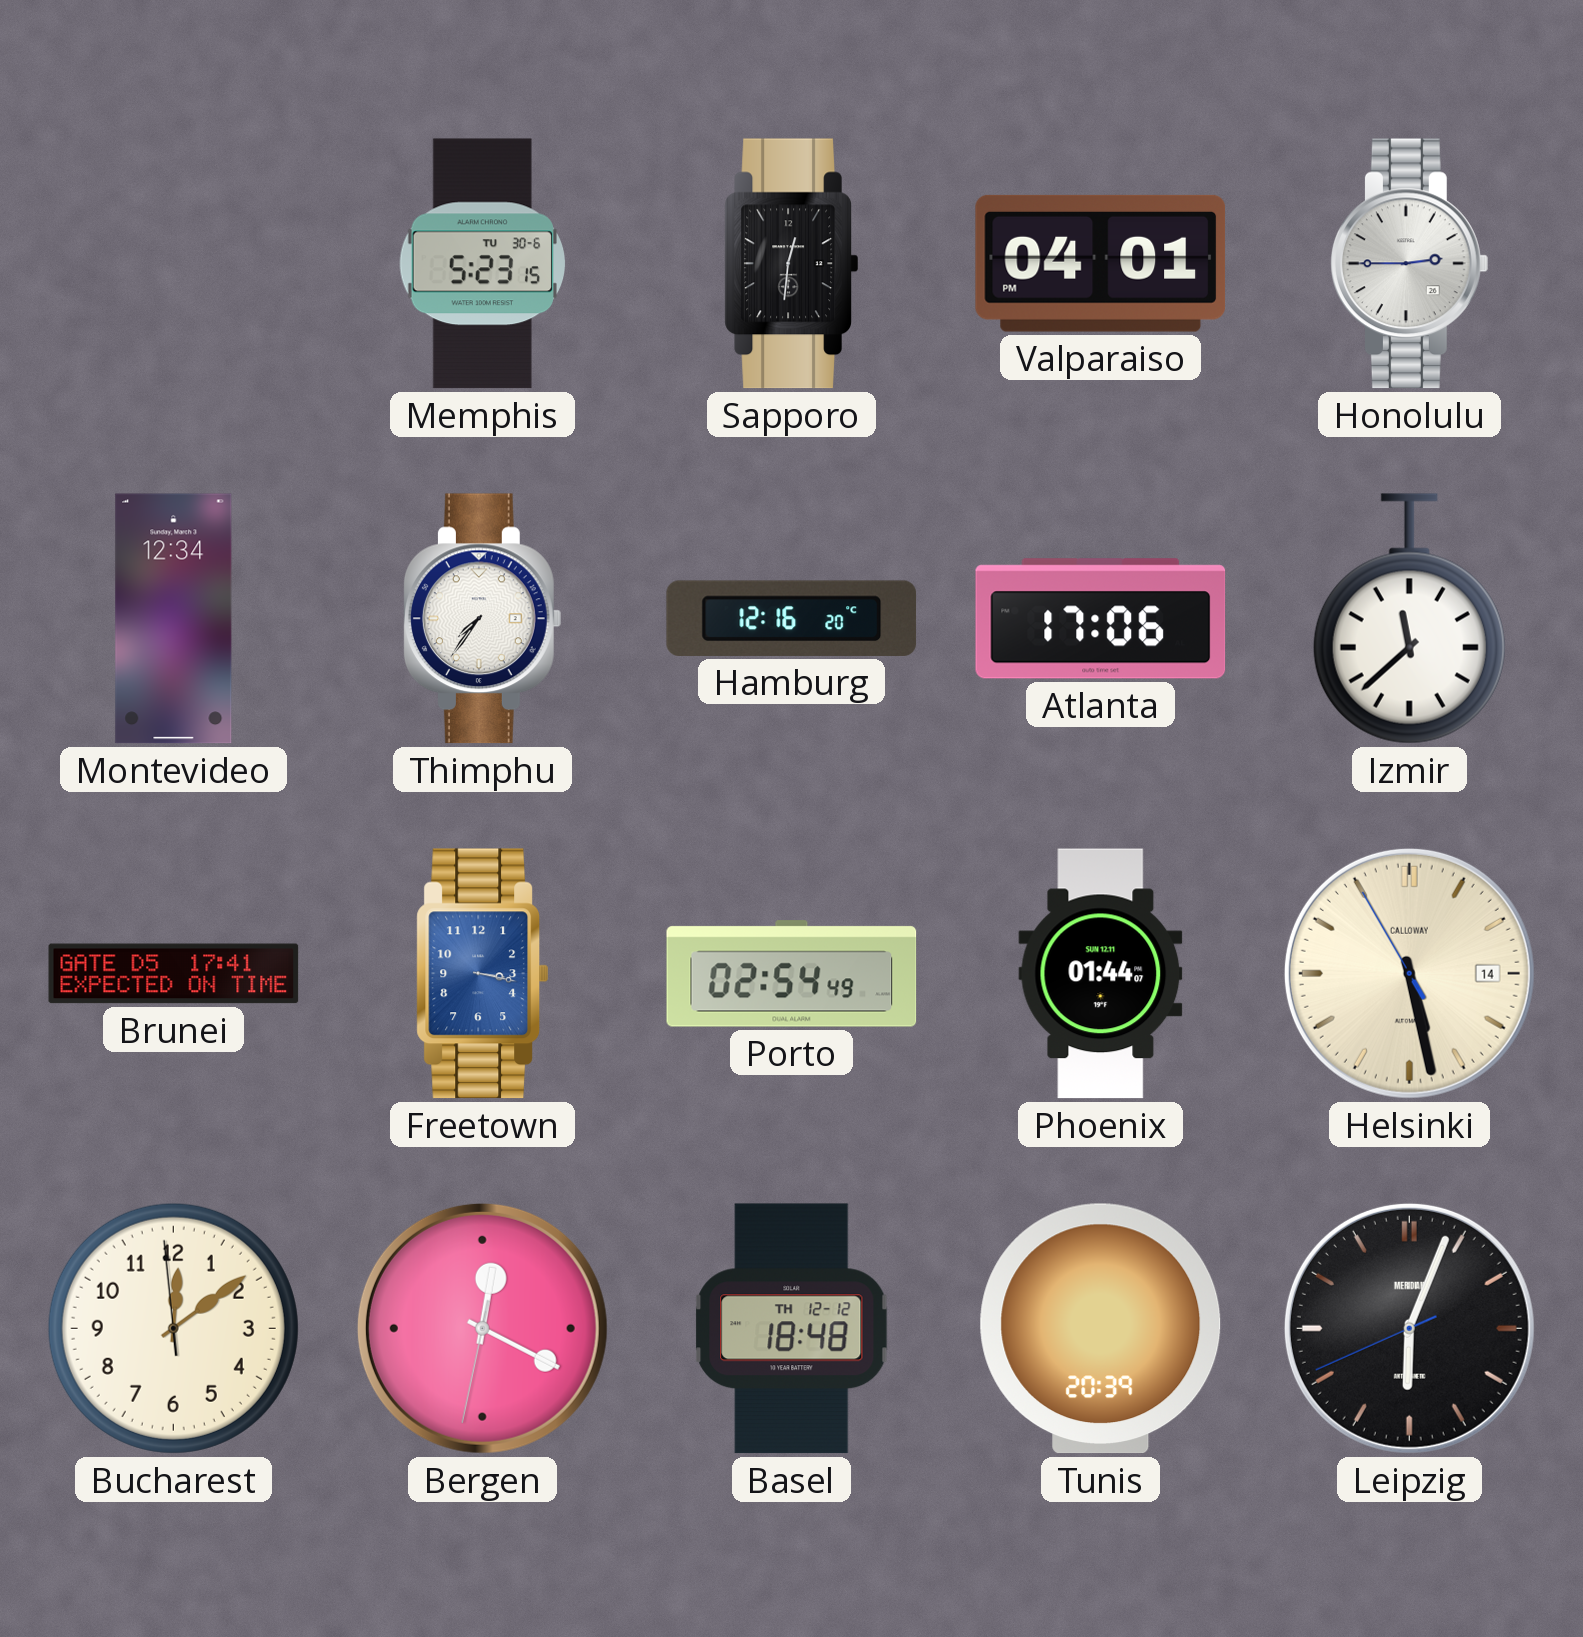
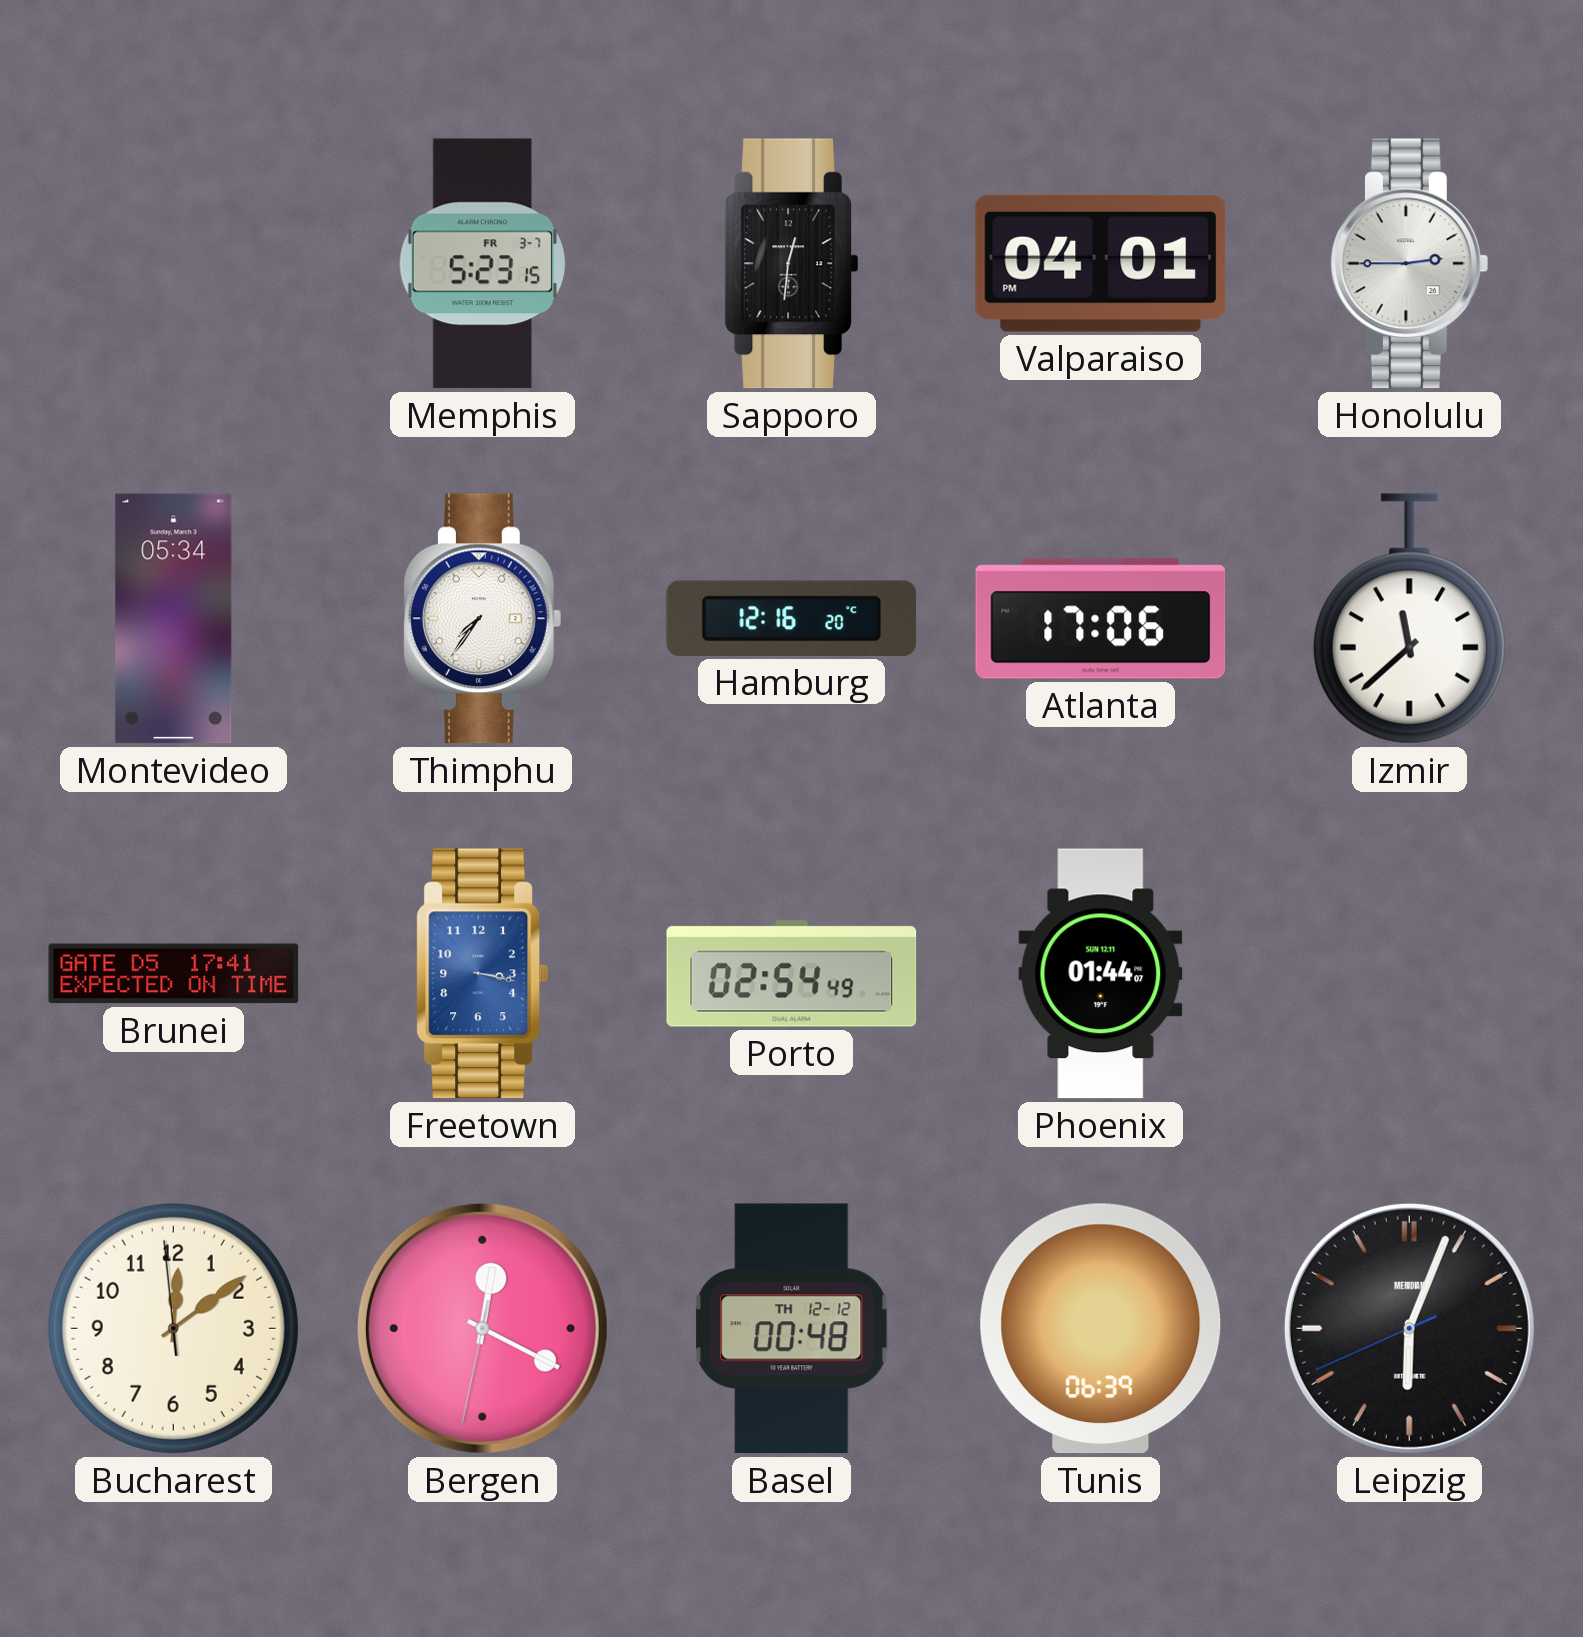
Memphis date: TU 30-6 -> FR 3-7 (482, 264)
Montevideo: 12:34 -> 05:34 (174, 619)
Helsinki: 5:27 -> none (1409, 973)
Basel: 18:48 -> 00:48 (792, 1329)
Tunis: 20:39 -> 06:39 (1101, 1329)
